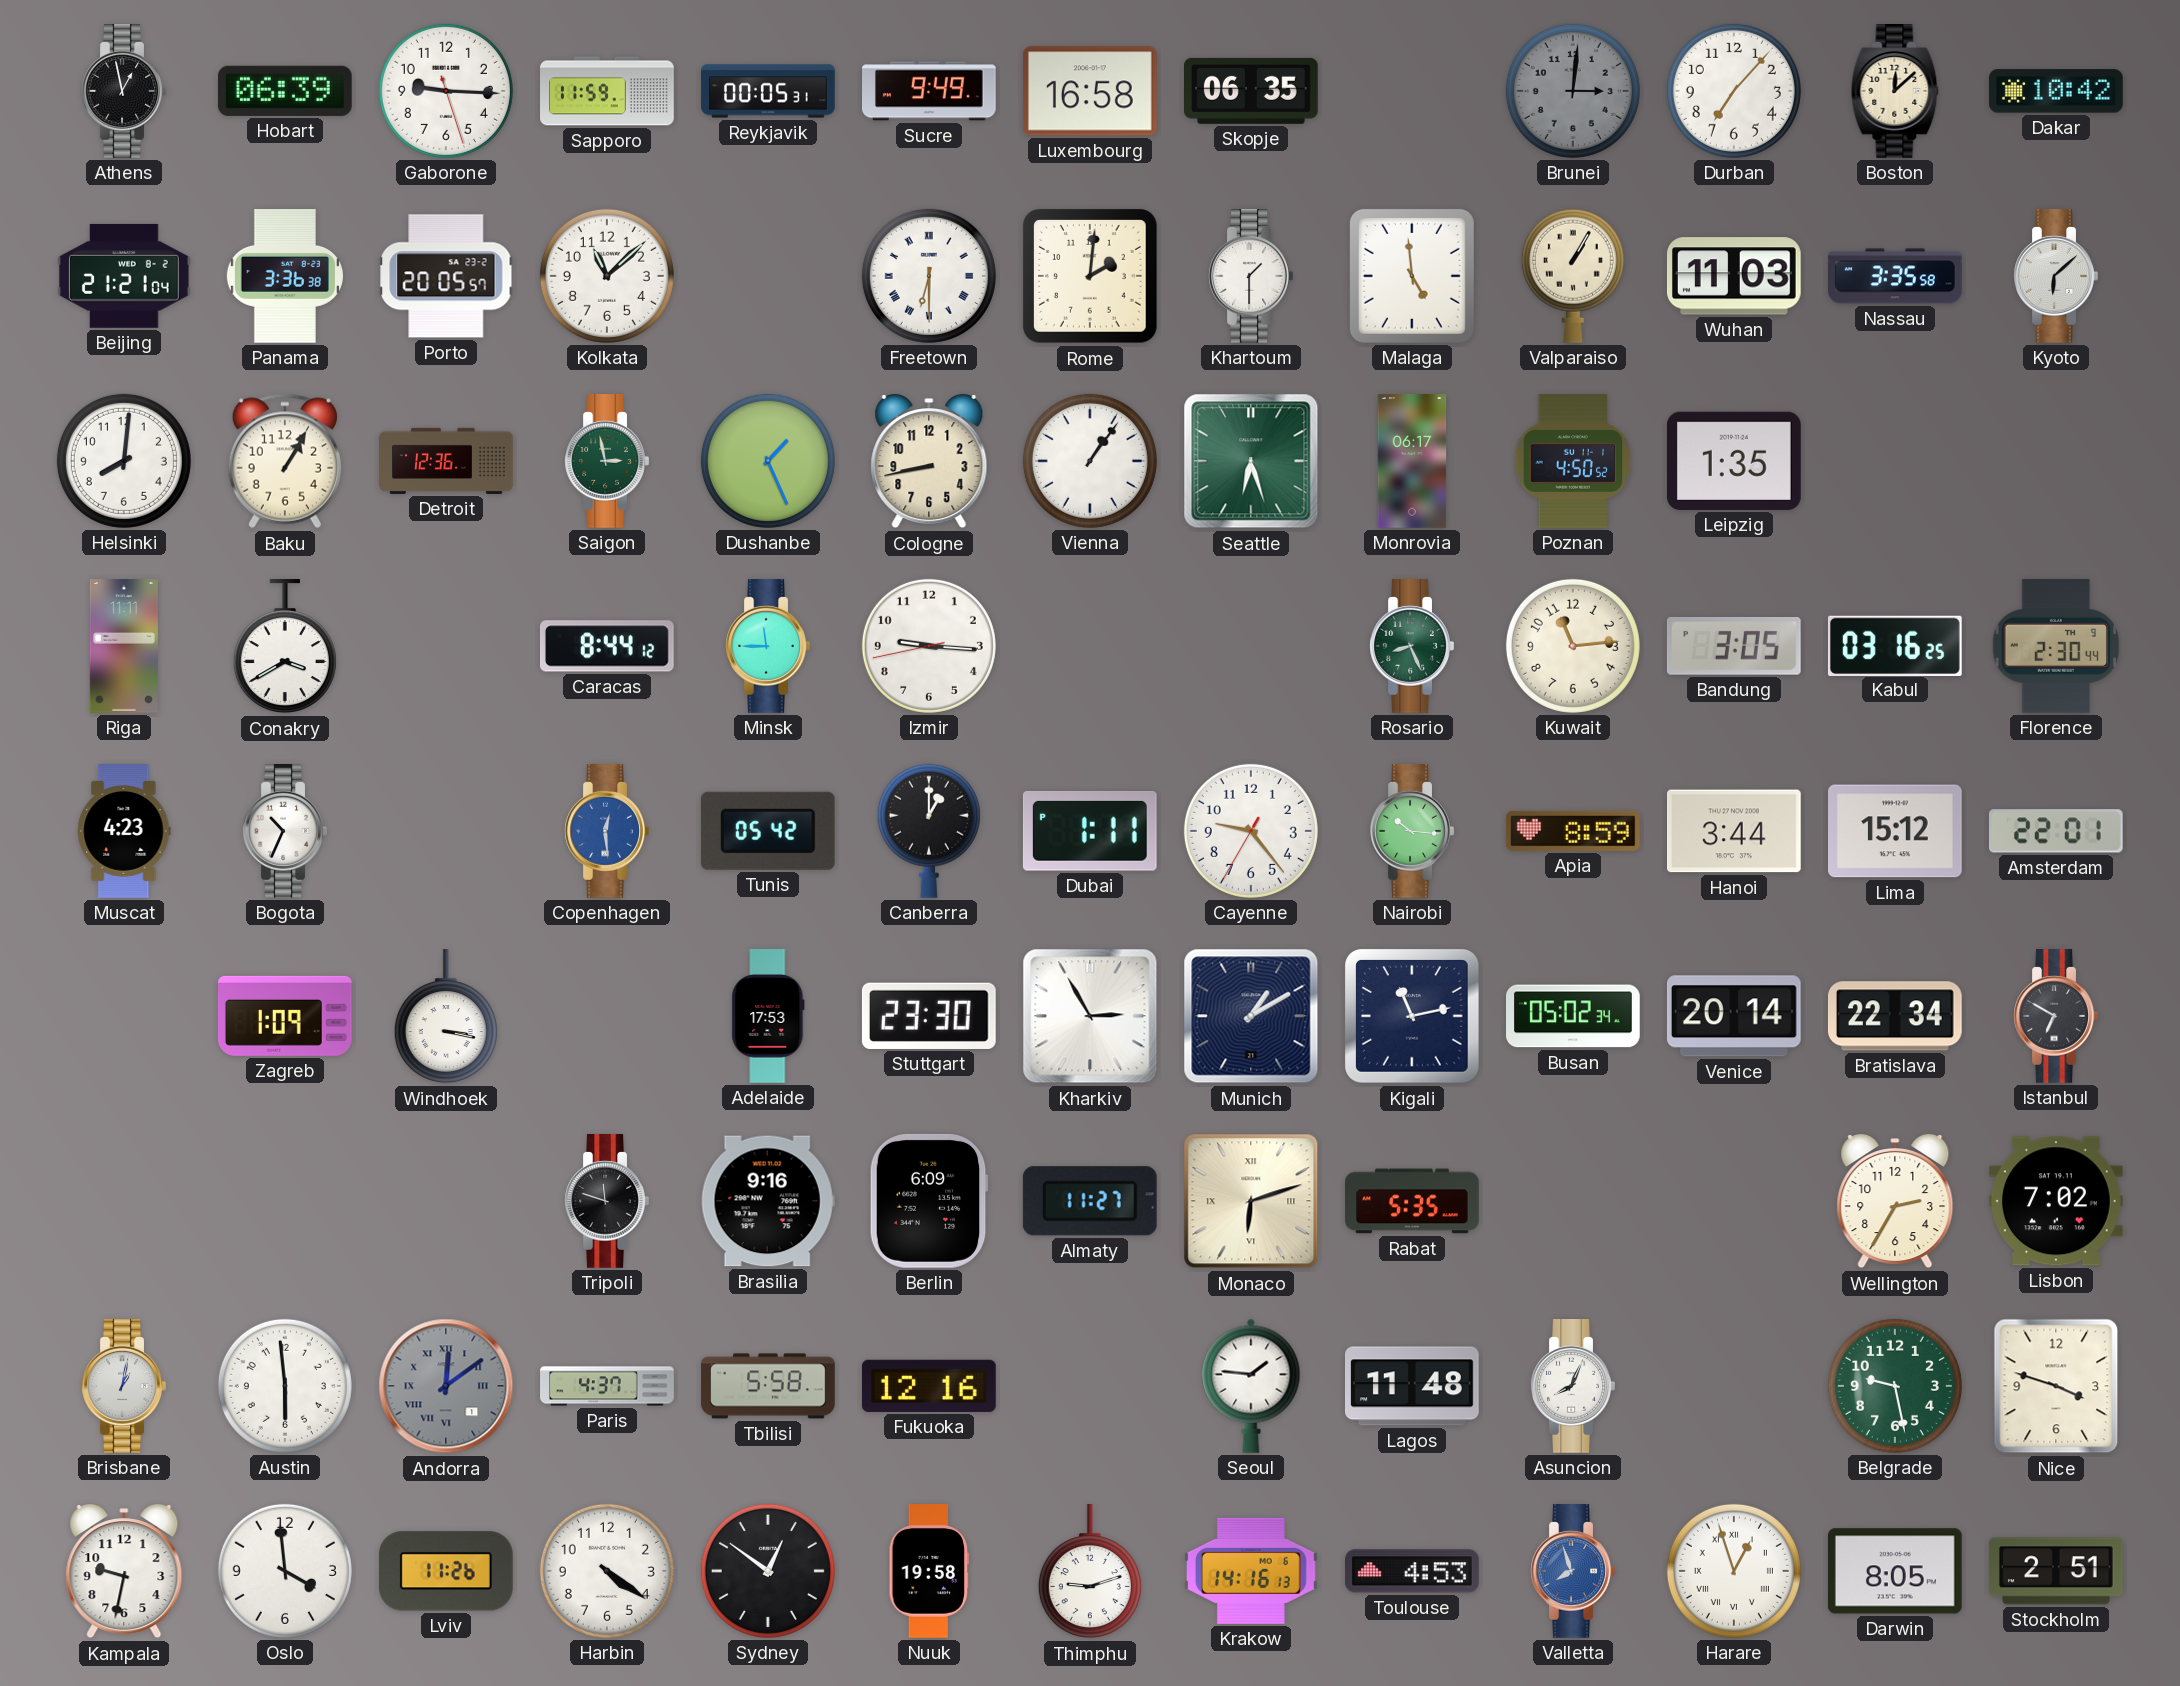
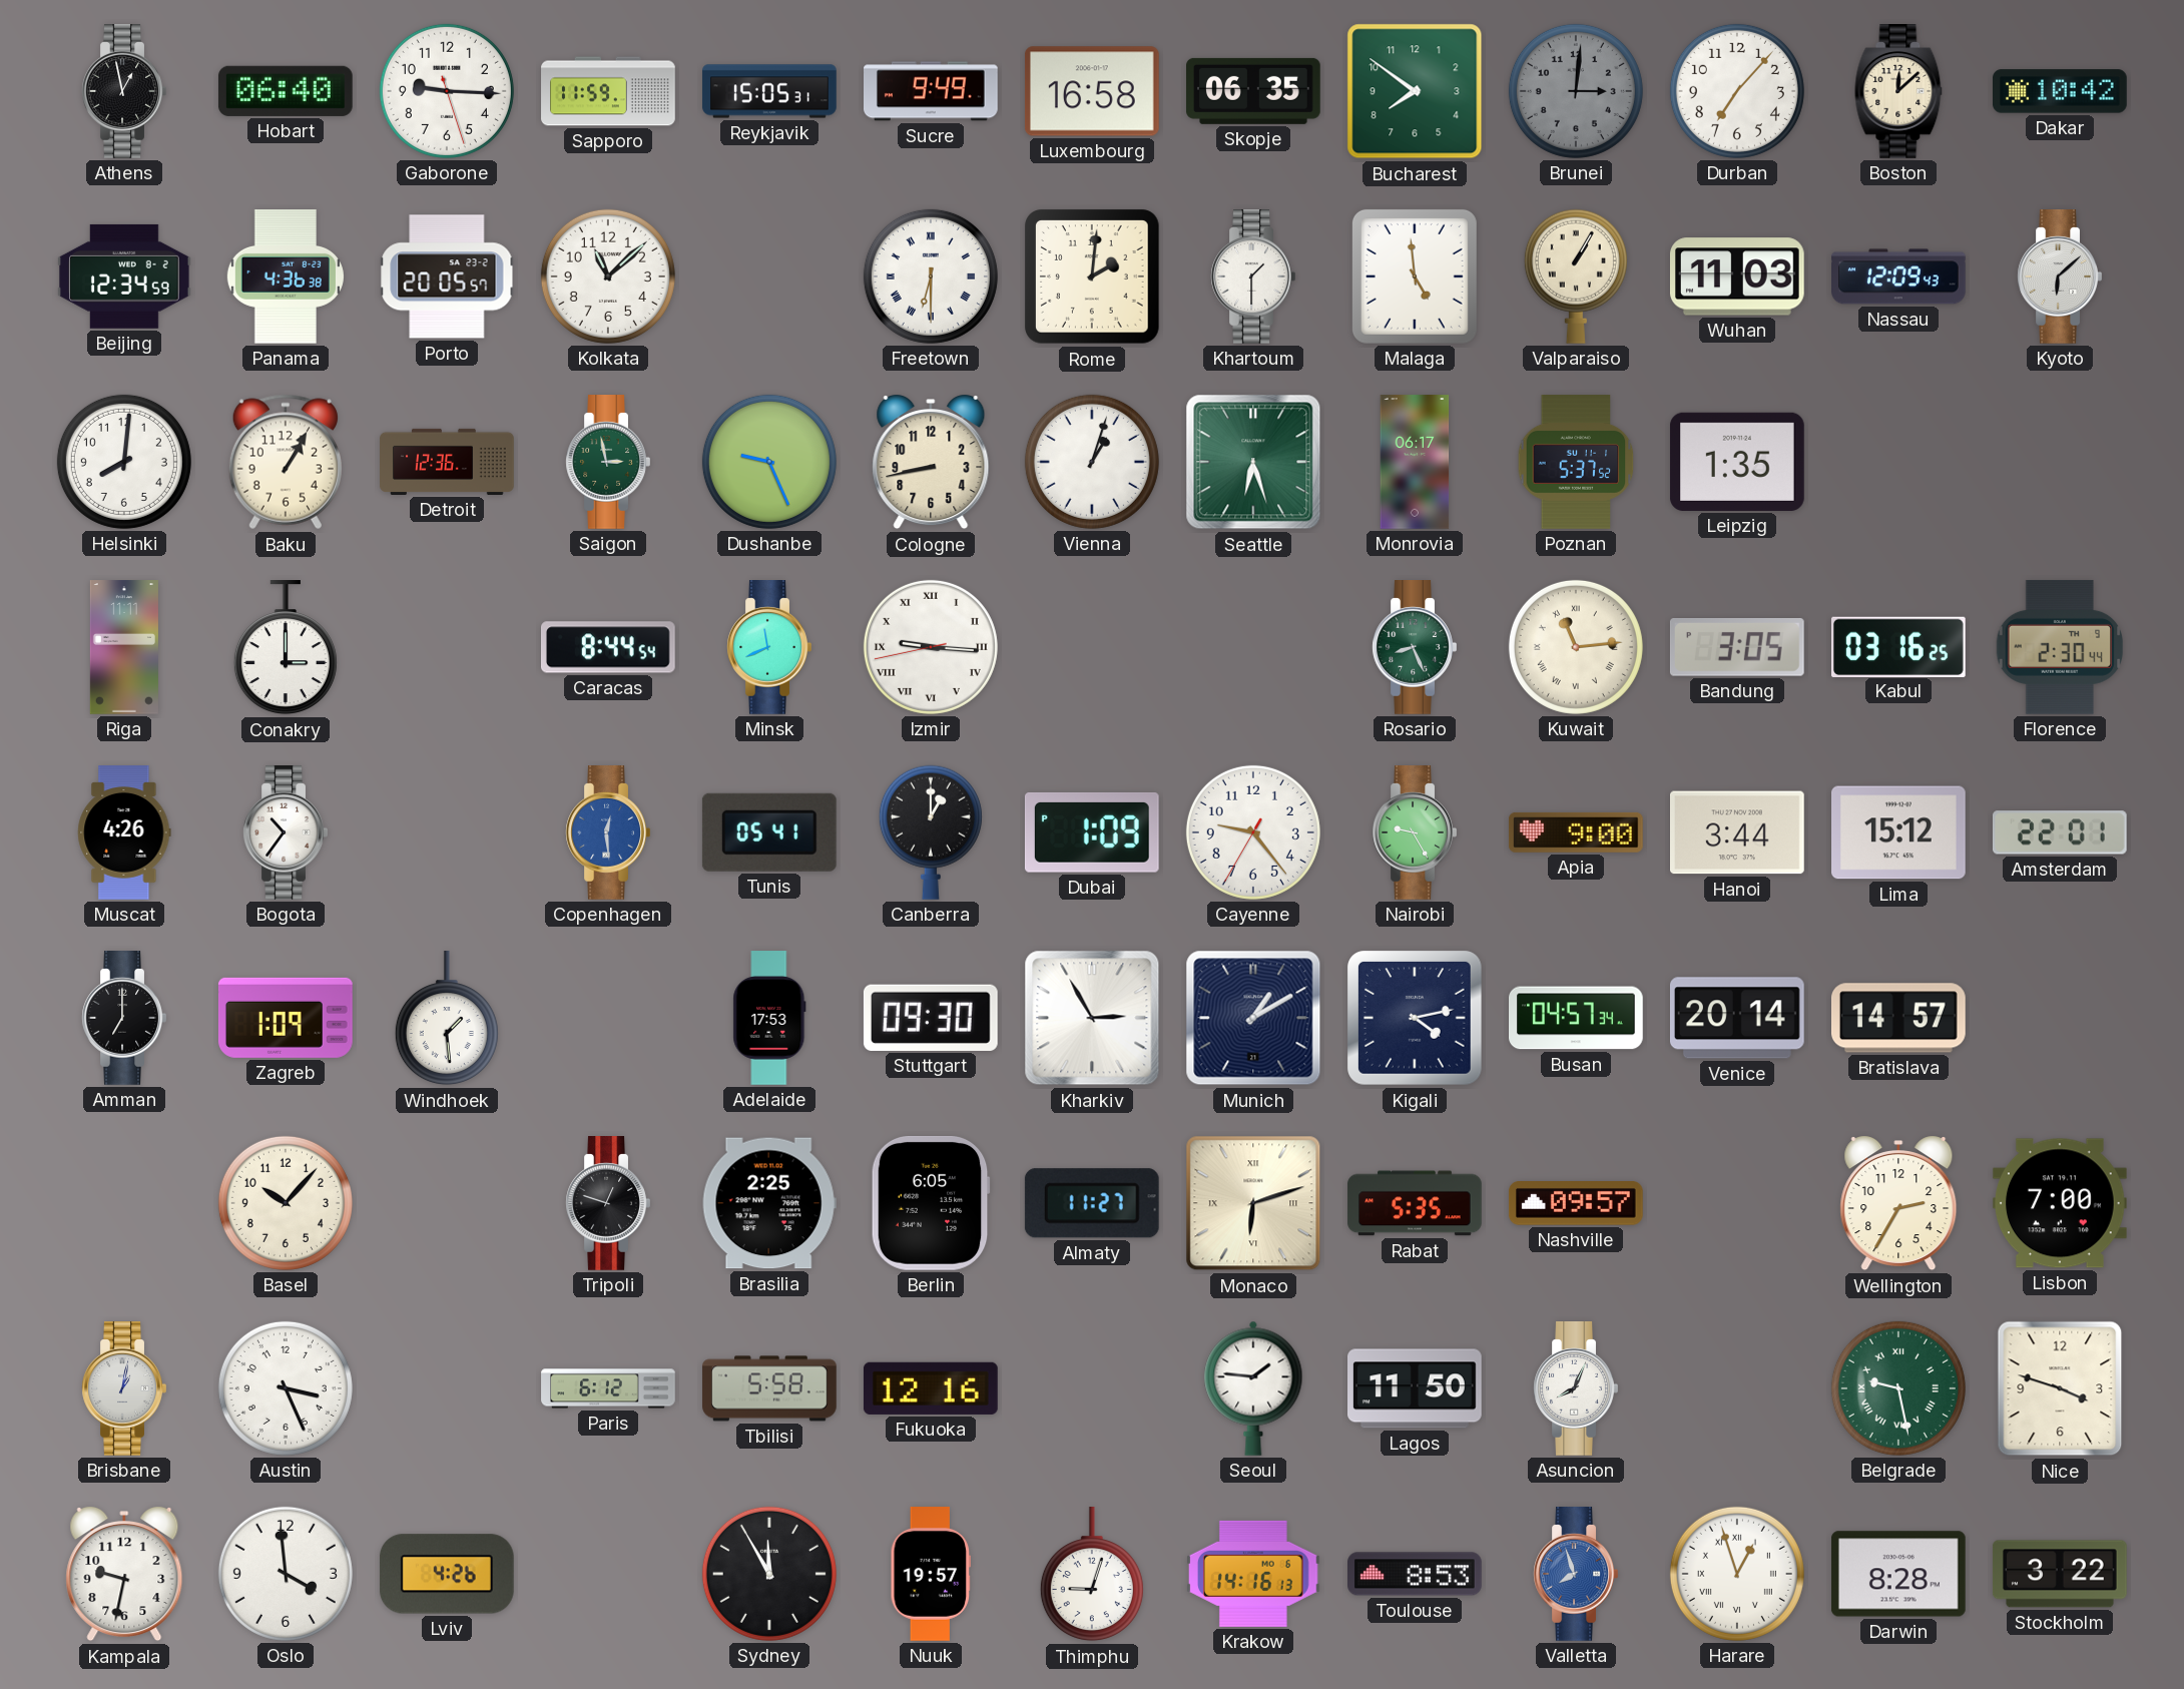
Hobart: 06:39 -> 06:40 (286, 91)
Reykjavik: 00:05 -> 15:05 (769, 91)
Bucharest: none -> 7:51 (1415, 91)
Beijing: 21:21 -> 12:34 (125, 276)
Panama: 3:36 -> 4:36 (286, 277)
Nassau: 3:35 -> 12:09 (1899, 276)
Dushanbe: 1:26 -> 9:26 (769, 462)
Vienna: 1:06 -> 1:03 (1092, 462)
Poznan: 4:50 -> 5:37 (1576, 463)
Conakry: 3:40 -> 3:00 (286, 648)
Caracas: 8:44:12 -> 8:44:54 (609, 647)
Minsk: 11:45 -> 11:41 (769, 648)
Izmir numerals: Arabic -> Roman (931, 647)
Kuwait numerals: Arabic -> Roman (1576, 647)
Muscat: 4:23 -> 4:26 (124, 832)
Bogota: 10:34 -> 10:36 (286, 833)
Tunis: 05:42 -> 05:41 (769, 832)
Dubai: 1:11 -> 1:09 (1092, 832)
Nairobi: 10:16 -> 9:25 (1415, 833)
Apia: 8:59 -> 9:00 (1576, 832)
Amman: none -> 7:00 (124, 1019)
Windhoek: 3:17 -> 1:29 (447, 1019)
Stuttgart: 23:30 -> 09:30 (931, 1018)
Kigali: 11:13 -> 4:13 (1416, 1019)
Busan: 05:02 -> 04:57 (1577, 1018)
Bratislava: 22:34 -> 14:57 (1898, 1018)
Istanbul: 6:50 -> none (2056, 1017)
Basel: none -> 10:07 (286, 1203)
Tripoli: 11:48 -> 12:48 (608, 1204)
Brasilia: 9:16 -> 2:25 (769, 1203)
Berlin: 6:09 -> 6:05 (931, 1203)
Nashville: none -> 09:57 (1576, 1203)
Lisbon: 7:02 -> 7:00 (2060, 1203)
Austin: 5:59 -> 3:26 (286, 1388)
Andorra: 12:09 -> none (446, 1386)
Paris: 4:37 -> 6:12 (608, 1388)
Lagos: 11:48 -> 11:50 (1416, 1388)
Belgrade numerals: Arabic -> Roman (1898, 1388)
Lviv: 11:26 -> 4:26 (447, 1574)
Harbin: 4:21 -> none (607, 1571)
Sydney: 12:51 -> 11:55 (769, 1574)
Nuuk: 19:58 -> 19:57 (930, 1575)
Thimphu: 9:12 -> 9:03 (1092, 1575)
Toulouse: 4:53 -> 8:53 (1416, 1574)
Darwin: 8:05 -> 8:28 (1898, 1574)
Stockholm: 2:51 -> 3:22 (2060, 1574)
